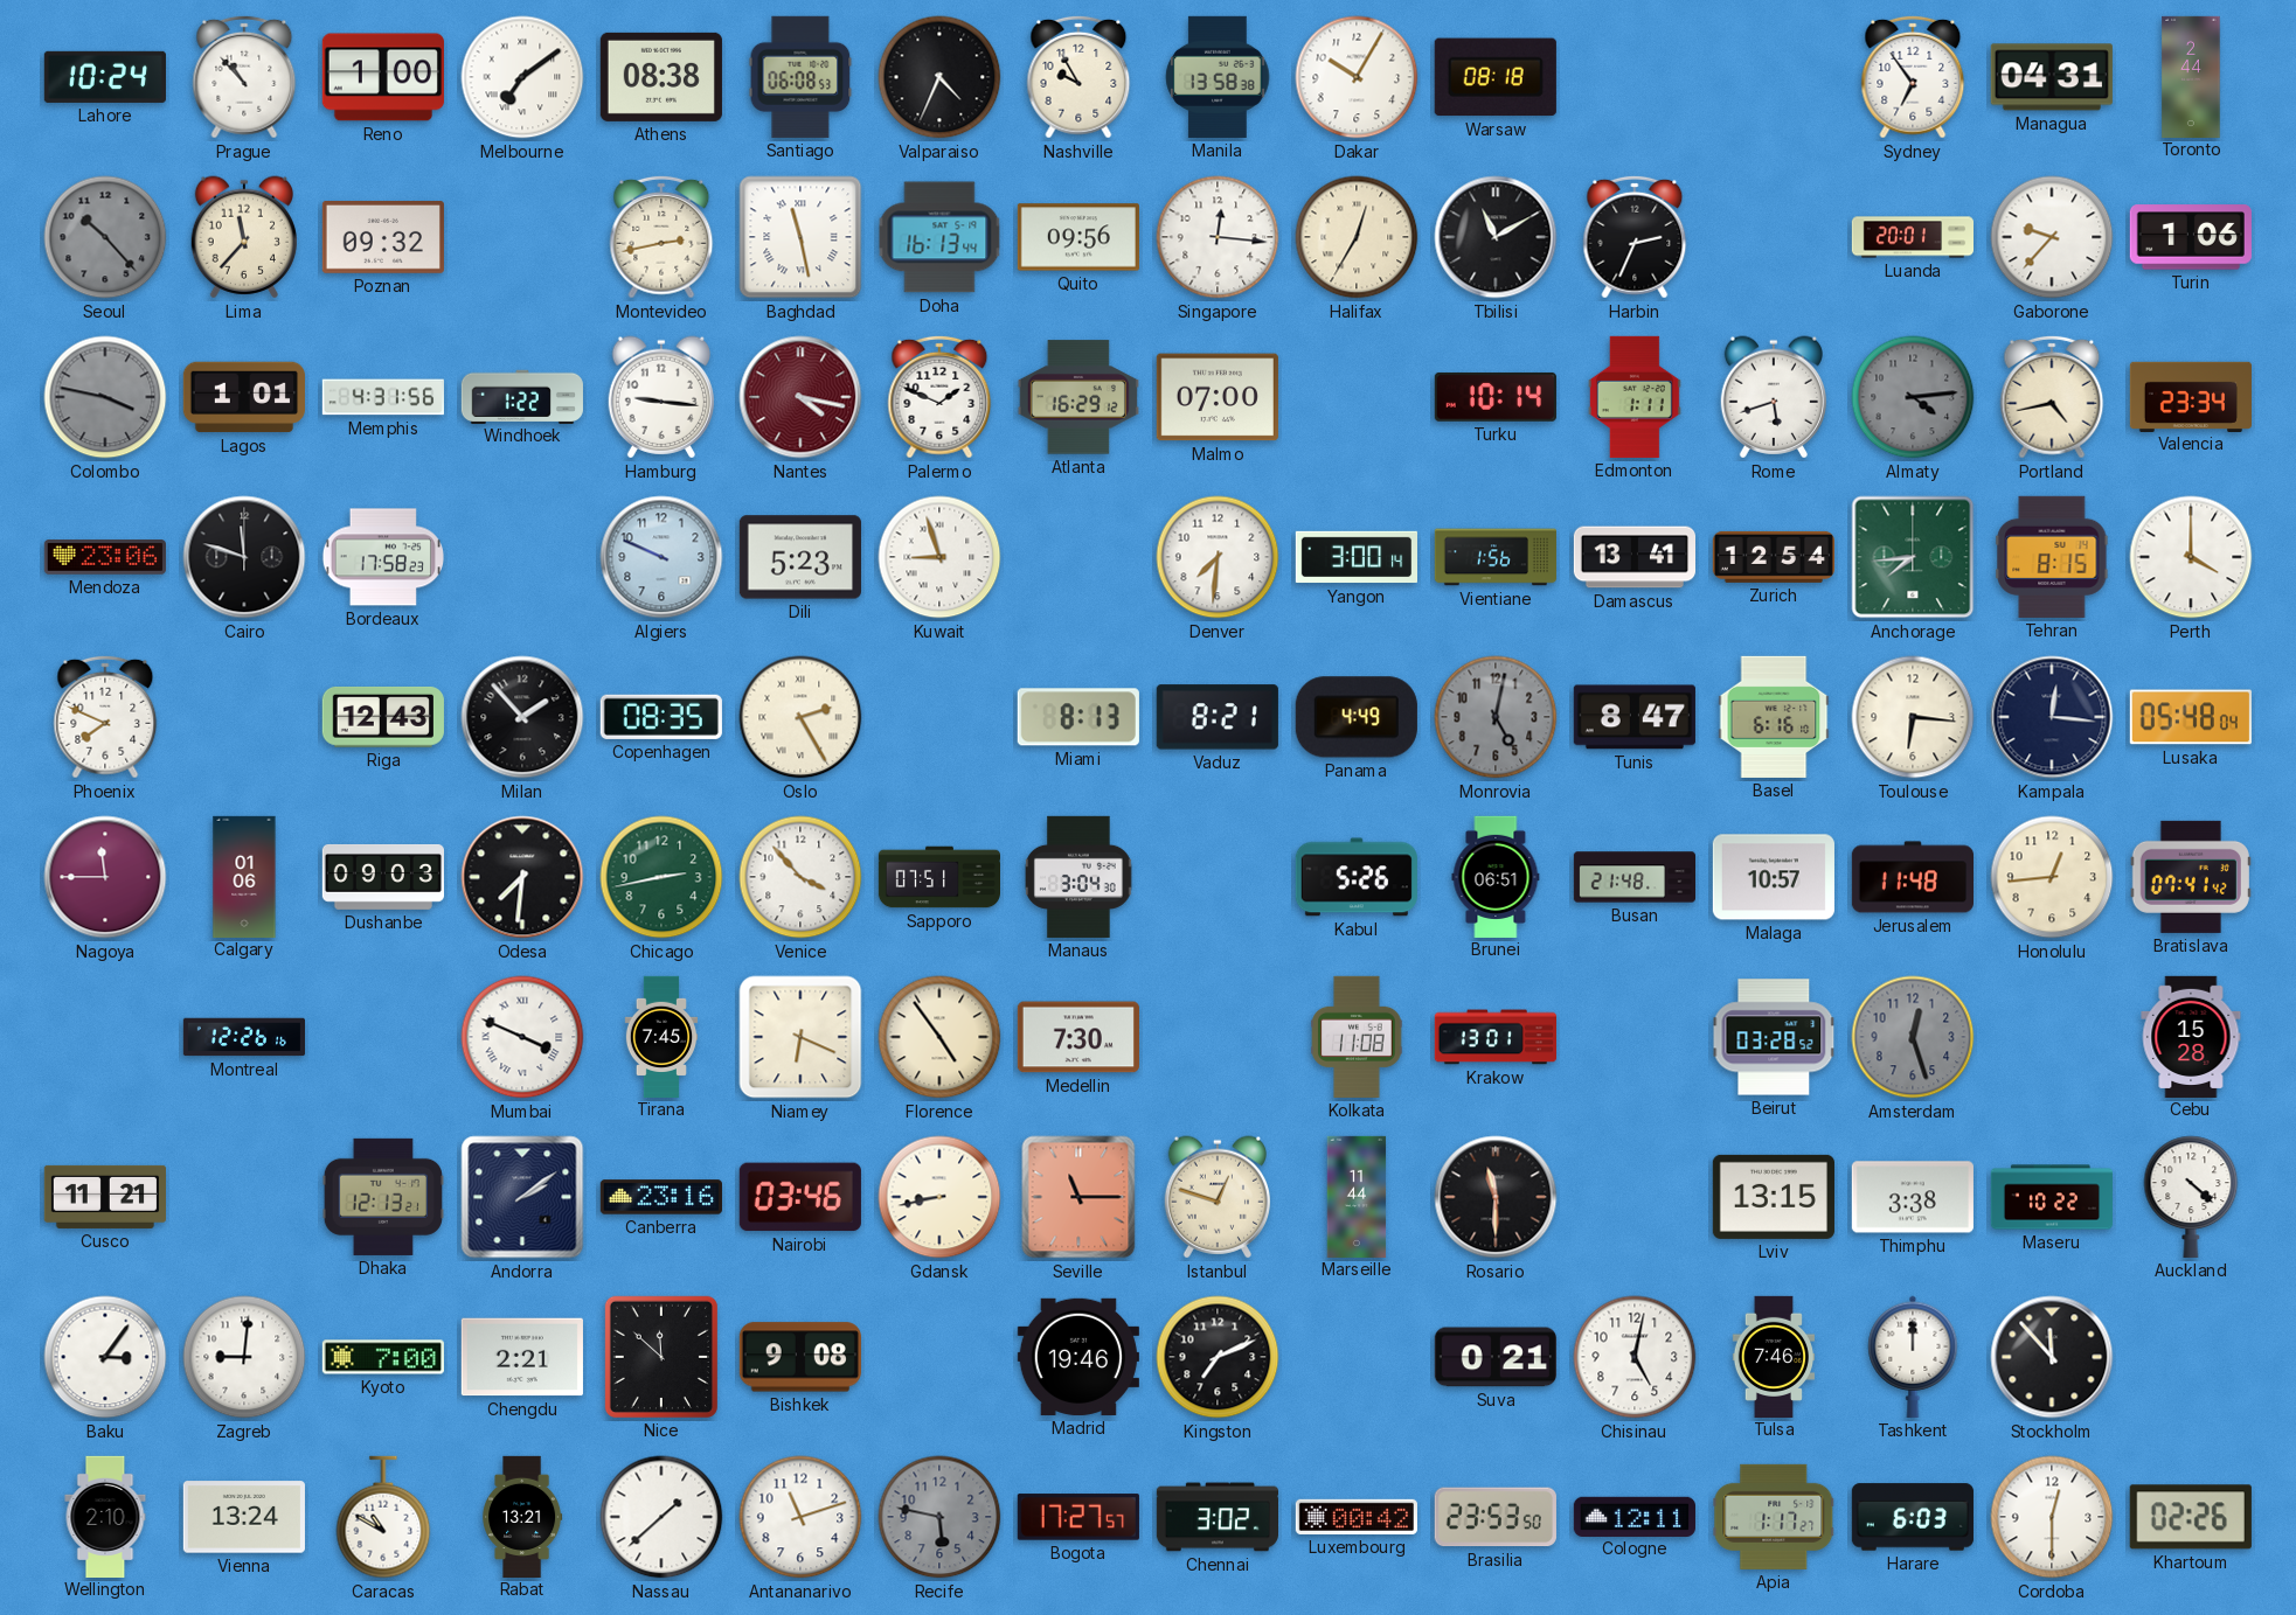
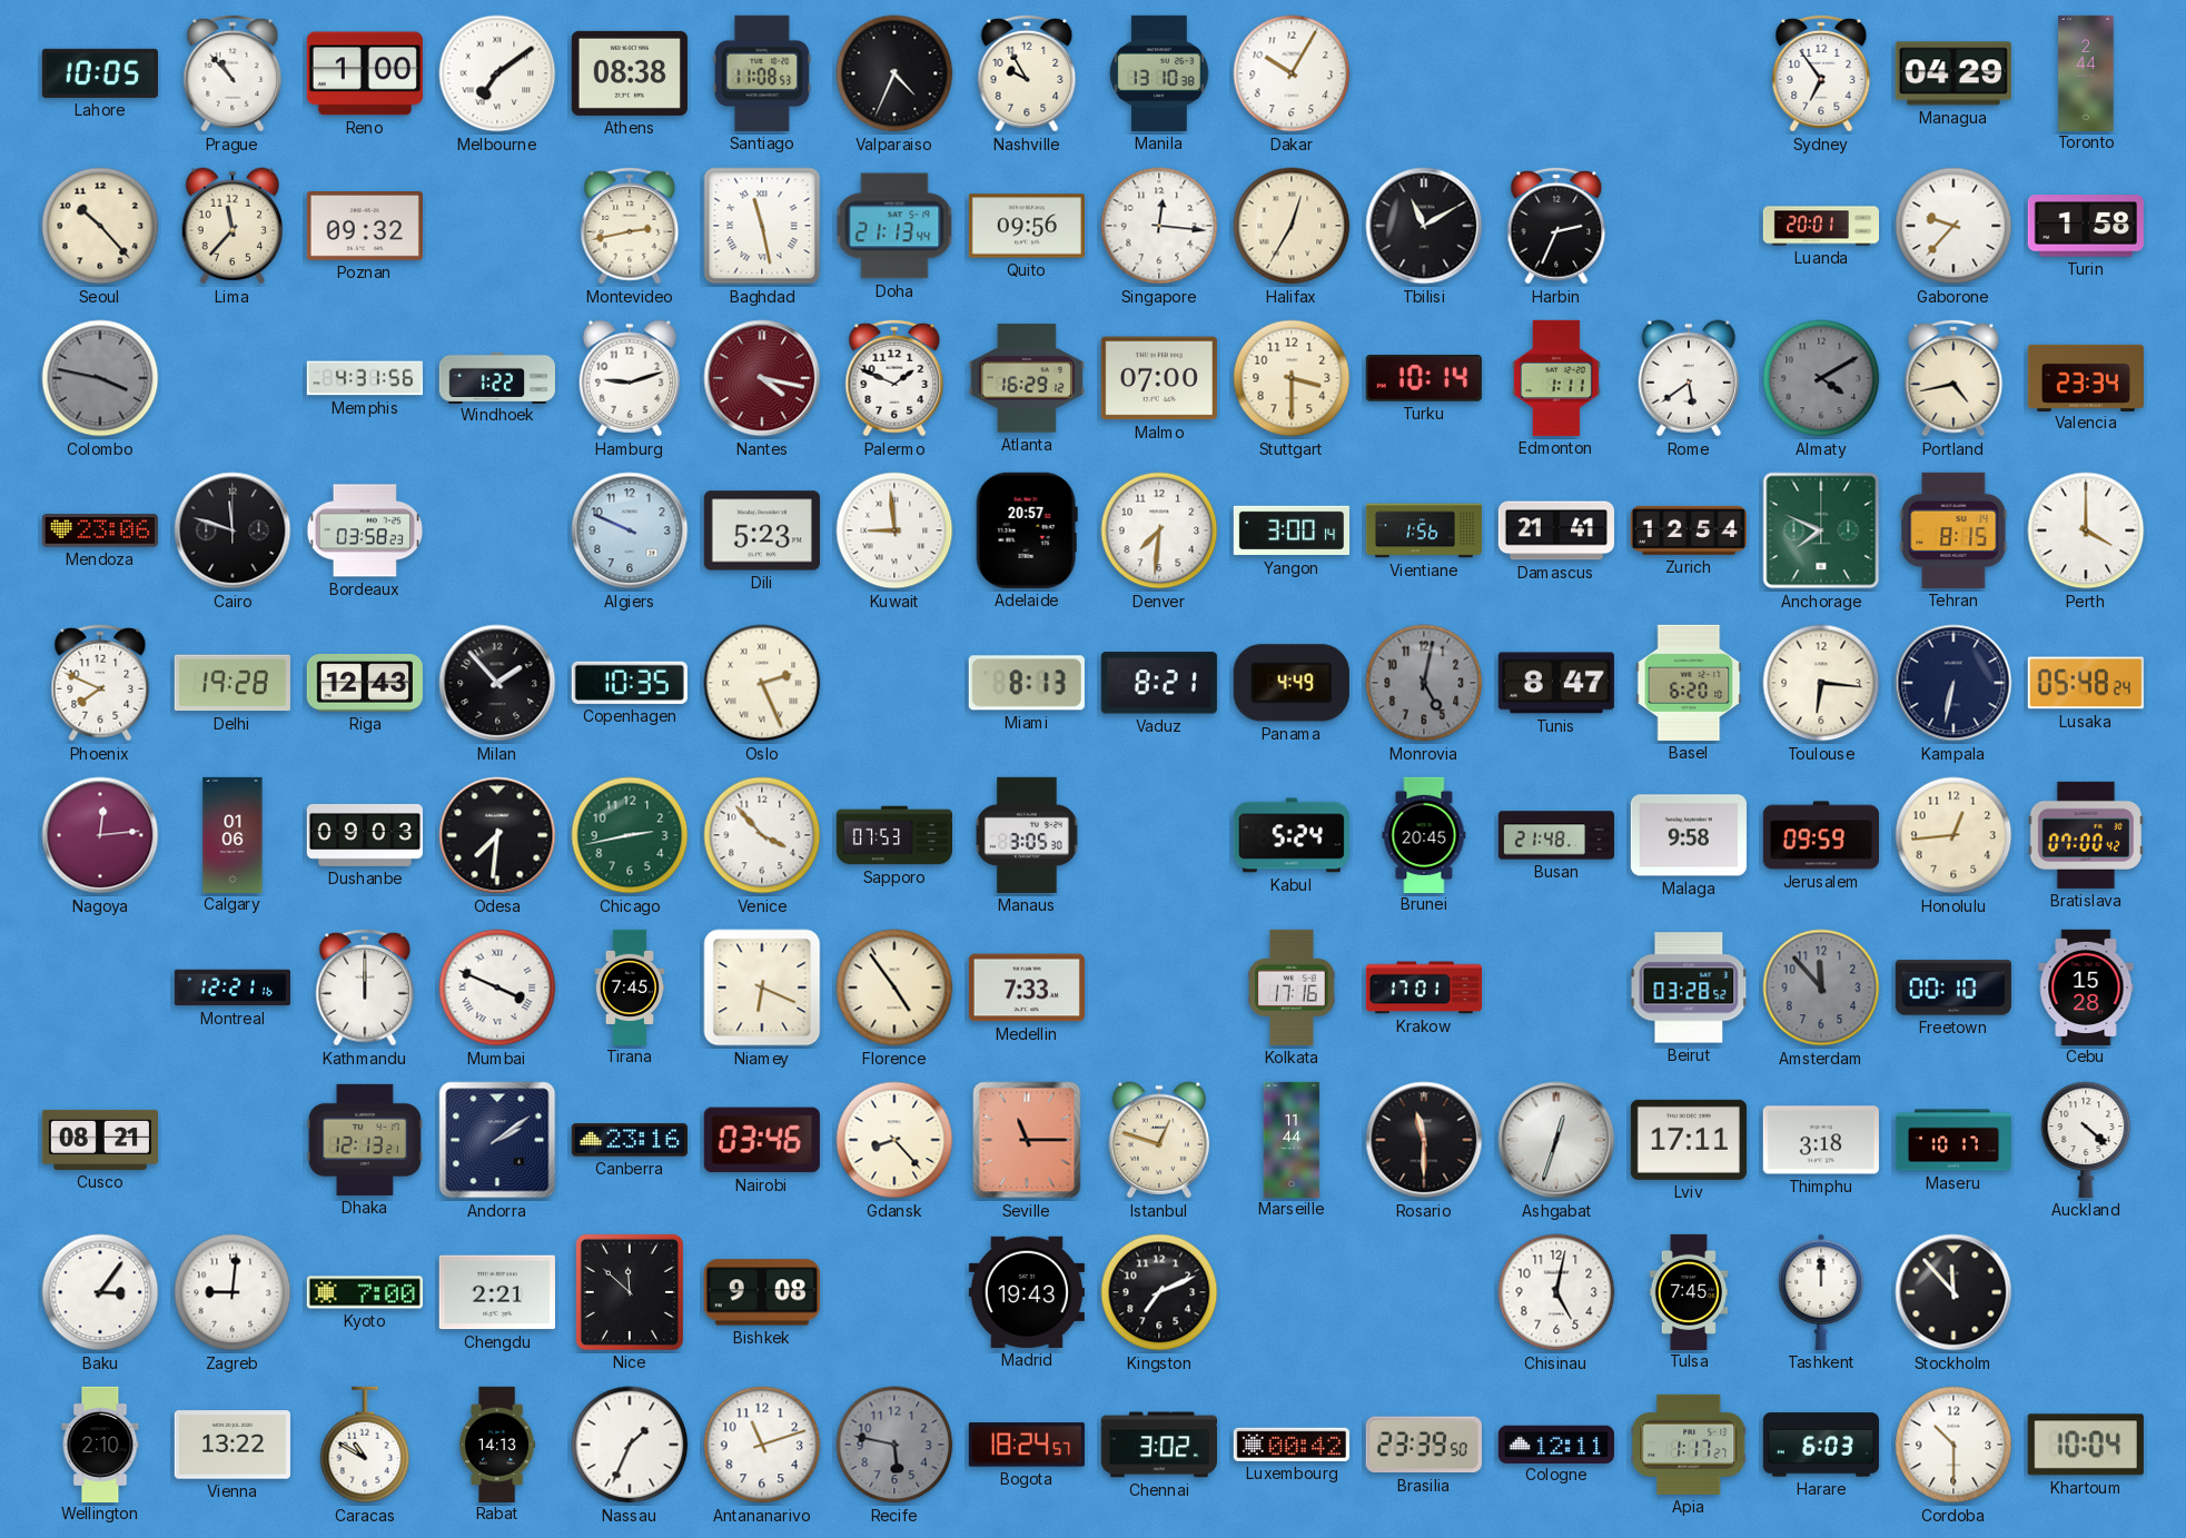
Lahore: 10:24 -> 10:05 (100, 73)
Santiago: 06:08 -> 11:08 (762, 73)
Manila: 13:58 -> 13:10 (1159, 73)
Warsaw: 08:18 -> none (1496, 77)
Managua: 04:31 -> 04:29 (1953, 73)
Seoul dial: grey -> cream (100, 226)
Doha: 16:13 -> 21:13 (894, 226)
Turin: 1:06 -> 1:58 (2086, 226)
Lagos: 1:01 -> none (244, 397)
Hamburg: 9:16 -> 9:12 (629, 378)
Stuttgart: none -> 3:30 (1292, 378)
Rome: 5:42 -> 5:39 (1688, 378)
Almaty: 4:14 -> 4:10 (1821, 378)
Bordeaux: 17:58 -> 03:58 (364, 530)
Kuwait: 8:57 -> 8:59 (894, 530)
Adelaide: none -> 20:57 (1027, 530)
Damascus: 13:41 -> 21:41 (1555, 530)
Anchorage: 7:44 -> 7:49 (1821, 530)
Delhi: none -> 19:28 (233, 683)
Copenhagen: 08:35 -> 10:35 (630, 683)
Oslo: 2:25 -> 2:26 (762, 683)
Basel: 6:16 -> 6:20 (1689, 683)
Kampala: 12:16 -> 6:32 (1953, 683)
Lusaka: 05:48:04 -> 05:48:24 (2086, 683)
Nagoya: 11:45 -> 12:14 (100, 835)
Sapporo: 07:51 -> 07:53 (893, 835)
Manaus: 3:04 -> 3:05 (1028, 835)
Kabul: 5:26 -> 5:24 (1292, 835)
Brunei: 06:51 -> 20:45 (1424, 834)
Malaga: 10:57 -> 9:58 (1689, 835)
Jerusalem: 11:48 -> 09:59 (1820, 835)
Bratislava: 07:41 -> 07:00 (2086, 835)
Montreal: 12:26 -> 12:21 (231, 988)
Kathmandu: none -> 12:00 (365, 988)
Medellin: 7:30 -> 7:33 (1027, 988)
Kolkata: 11:08 -> 17:16 (1292, 988)
Krakow: 13:01 -> 17:01 (1423, 988)
Amsterdam: 12:27 -> 11:53 (1821, 988)
Freetown: none -> 00:10 (1953, 988)
Cusco: 11:21 -> 08:21 (99, 1140)
Gdansk: 8:43 -> 8:23 (894, 1140)
Ashgabat: none -> 12:33 (1556, 1140)
Lviv: 13:15 -> 17:11 (1689, 1140)
Thimphu: 3:38 -> 3:18 (1821, 1140)
Maseru: 10:22 -> 10:17 (1952, 1140)
Madrid: 19:46 -> 19:43 (1027, 1292)
Suva: 0:21 -> none (1496, 1357)
Tulsa: 7:46 -> 7:45 (1689, 1291)
Vienna: 13:24 -> 13:22 (233, 1445)
Rabat: 13:21 -> 14:13 (497, 1443)
Nassau: 1:38 -> 1:34 (630, 1445)
Bogota: 17:27 -> 18:24 (1027, 1445)
Brasilia: 23:53 -> 23:39 (1424, 1445)
Cordoba: 12:30 -> 10:30 (1953, 1445)
Khartoum: 02:26 -> 10:04 (2086, 1445)
